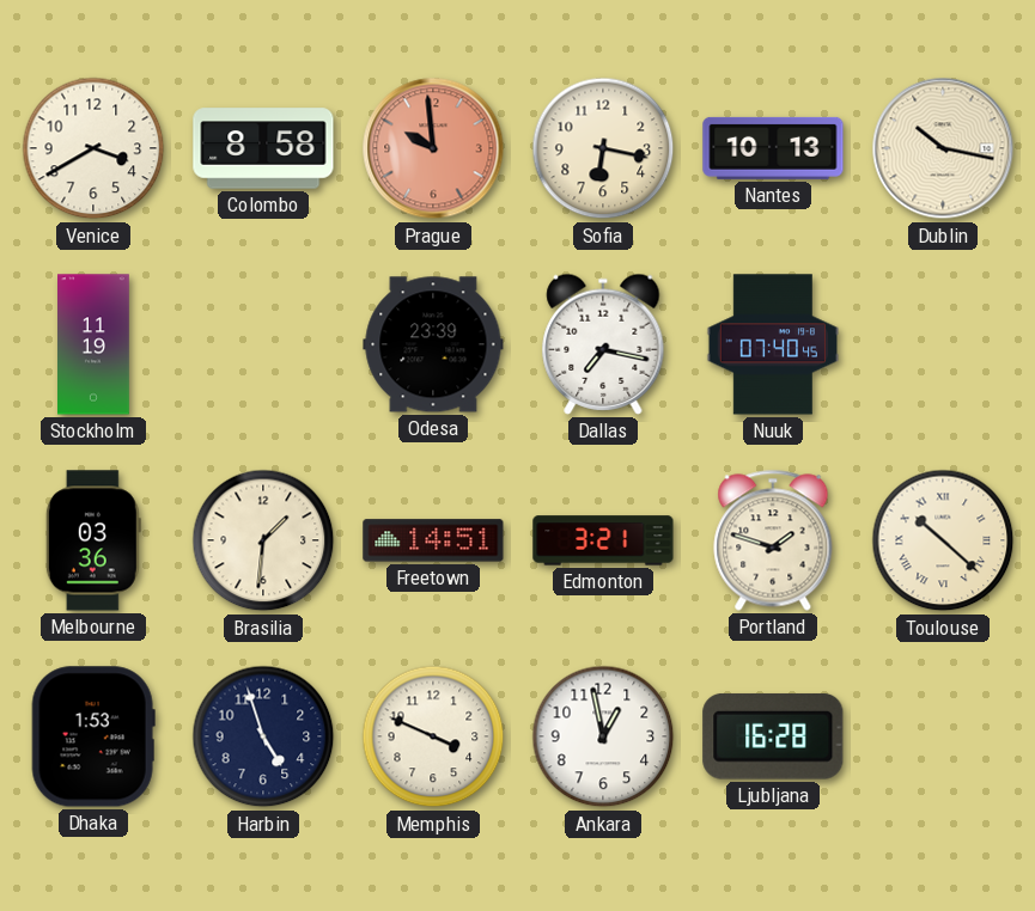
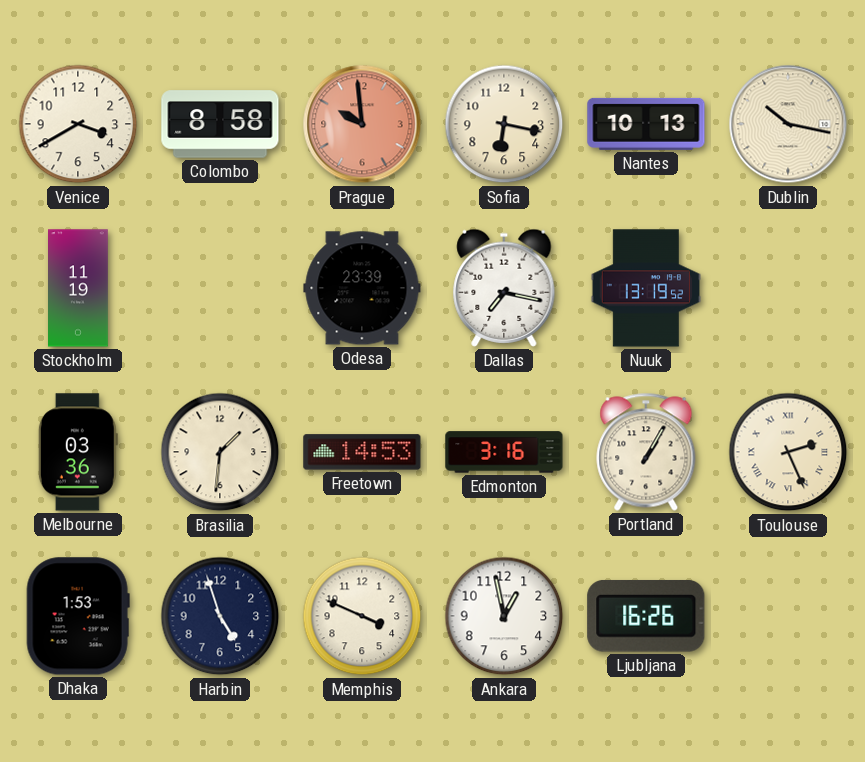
Nuuk: 07:40 -> 13:19 (645, 288)
Freetown: 14:51 -> 14:53 (362, 452)
Edmonton: 3:21 -> 3:16 (504, 452)
Portland: 1:48 -> 1:05 (646, 452)
Toulouse: 10:22 -> 2:26 (788, 452)
Ljubljana: 16:28 -> 16:26 (646, 616)
